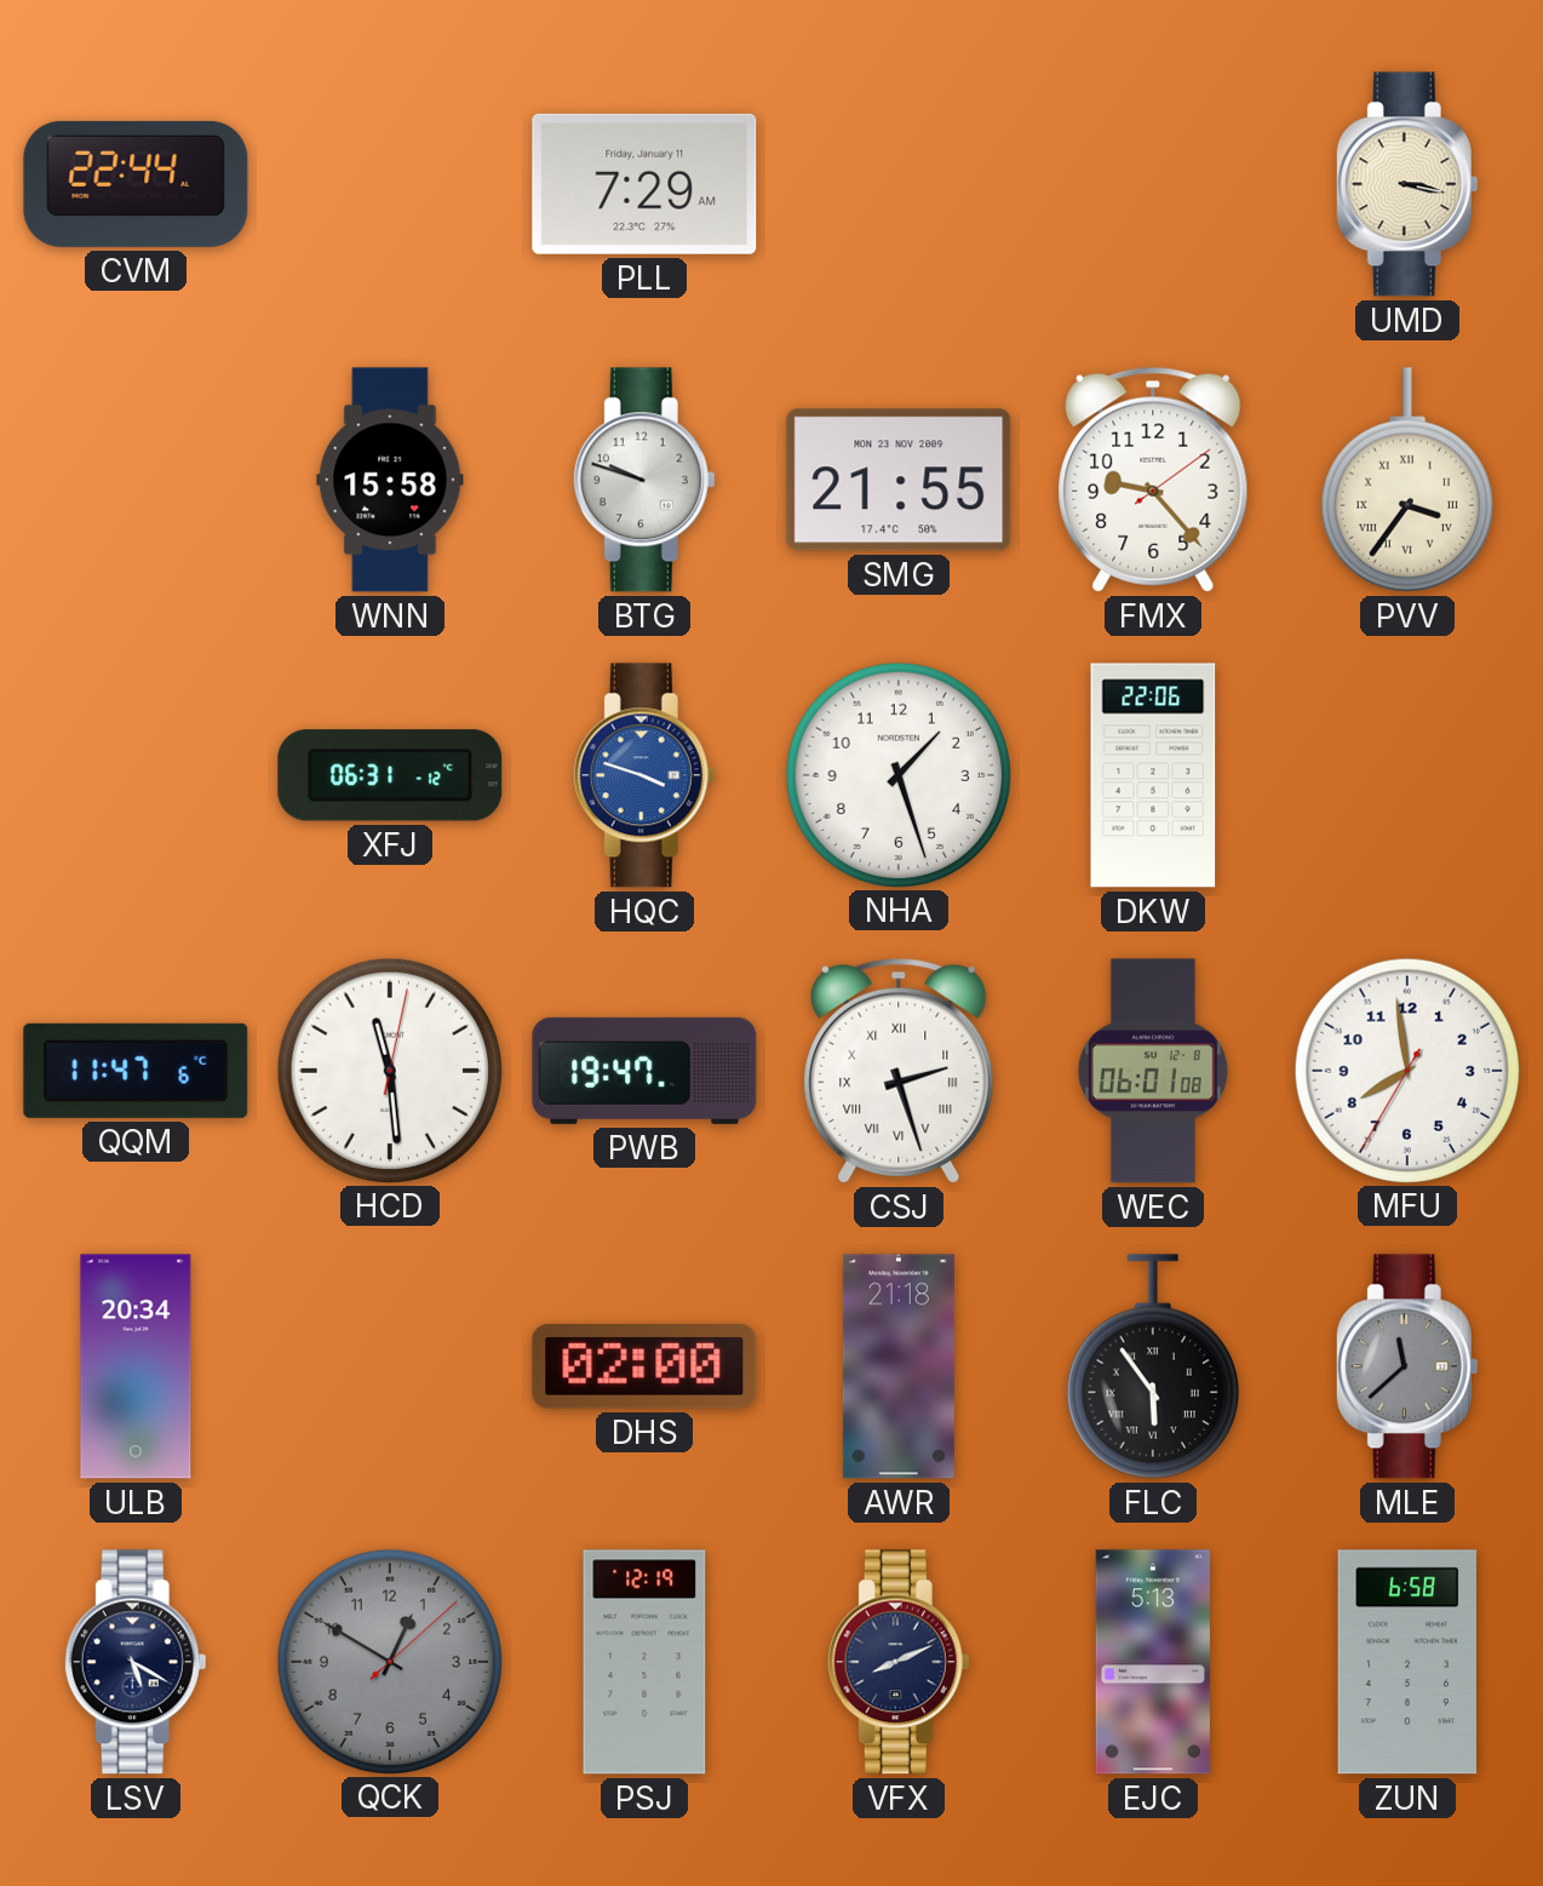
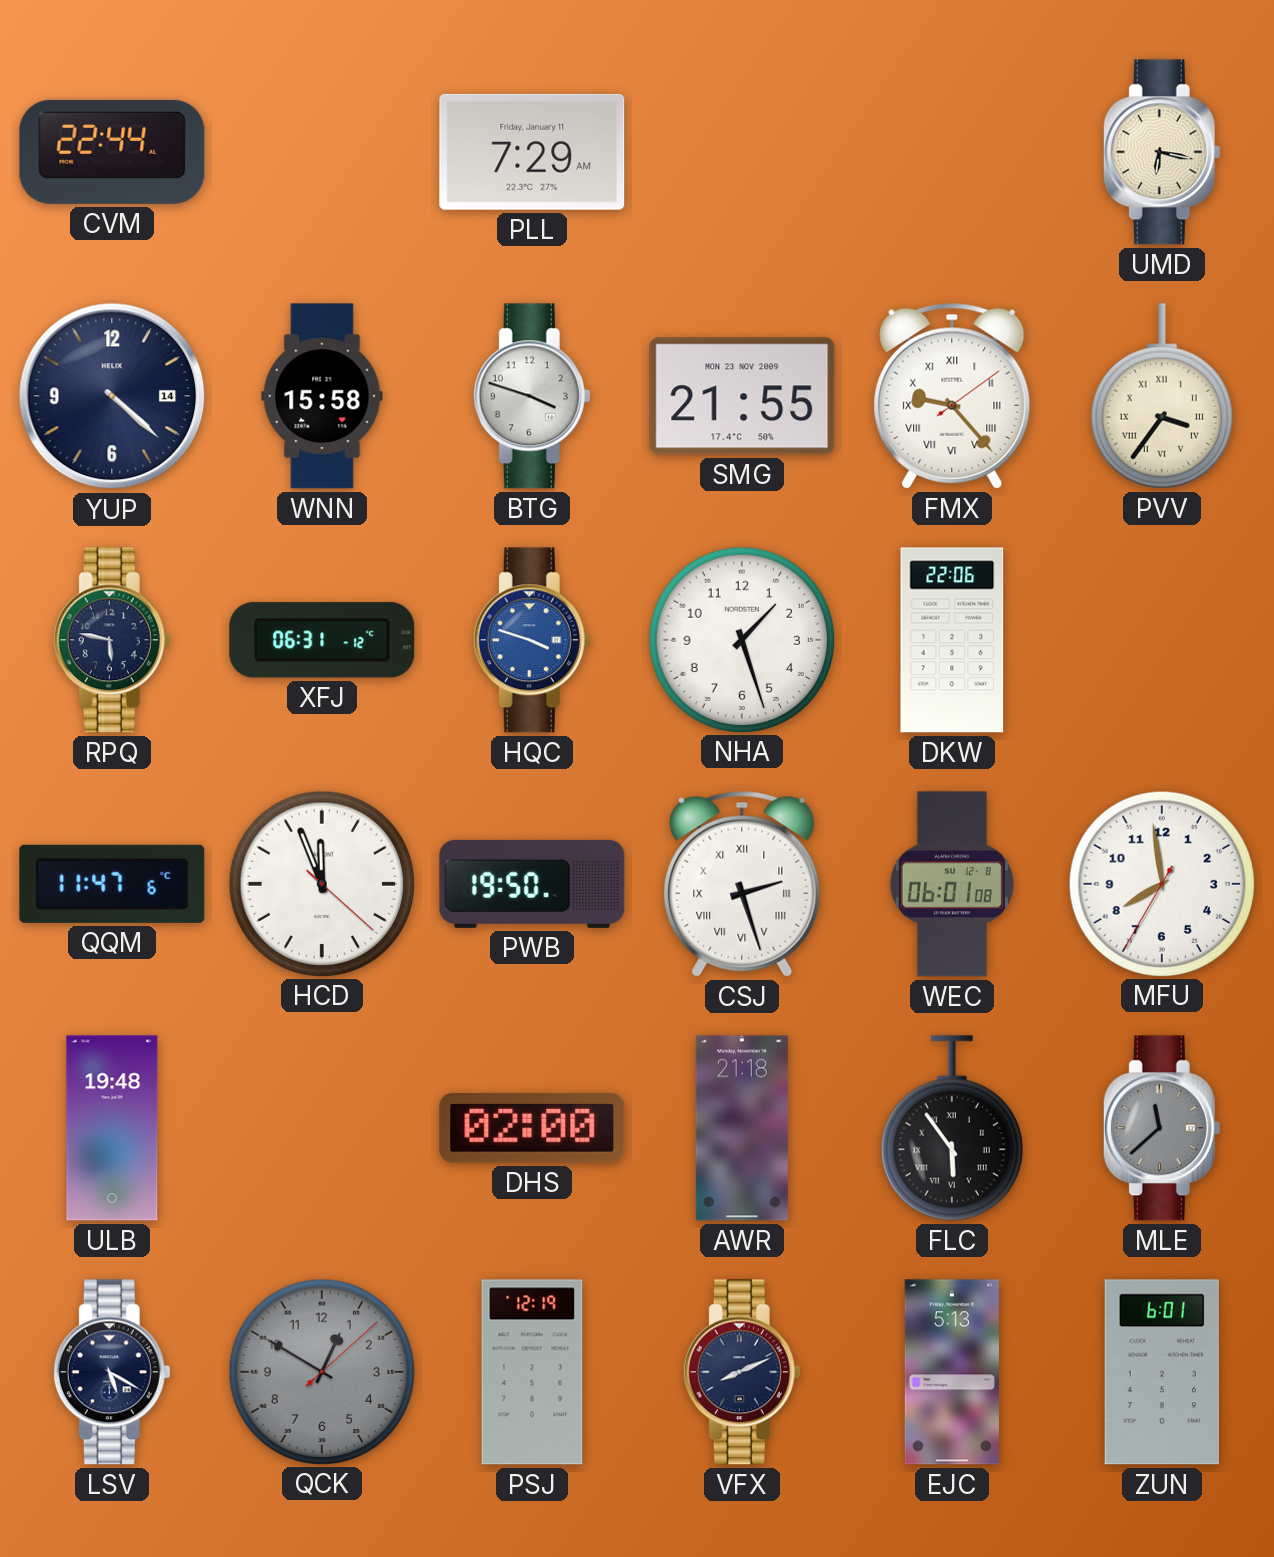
UMD: 3:17 -> 6:17 (1162, 152)
YUP: none -> 4:22 (112, 396)
BTG: 9:48 -> 3:48 (532, 396)
FMX numerals: Arabic -> Roman (952, 396)
RPQ: none -> 5:47 (112, 640)
HCD: 11:29 -> 11:56 (321, 883)
PWB: 19:47 -> 19:50 (532, 884)
ULB: 20:34 -> 19:48 (112, 1128)
ZUN: 6:58 -> 6:01 (1161, 1372)
